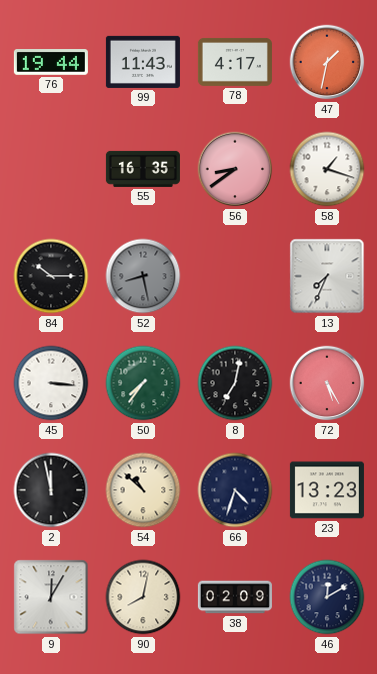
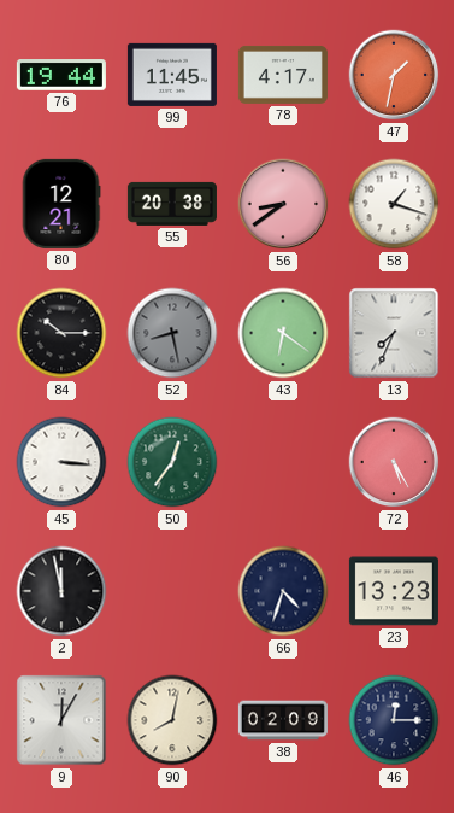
99: 11:43 -> 11:45 (172, 75)
80: none -> 12:21 (61, 204)
55: 16:35 -> 20:38 (172, 204)
43: none -> 6:21 (283, 333)
50: 7:36 -> 12:36 (172, 462)
8: 7:02 -> none (235, 383)
54: 10:52 -> none (143, 490)
46: 12:10 -> 12:15 (394, 720)
